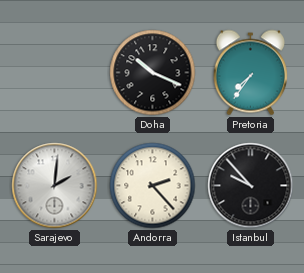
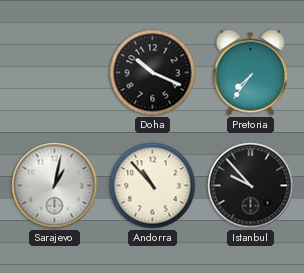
Sarajevo: 2:01 -> 1:02 (55, 186)
Andorra: 2:23 -> 10:53 (153, 186)
